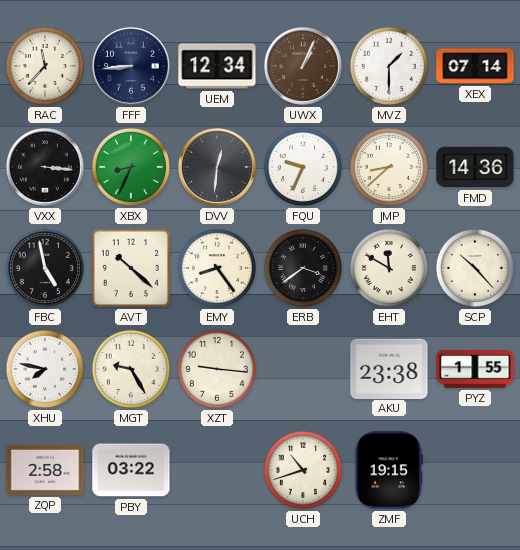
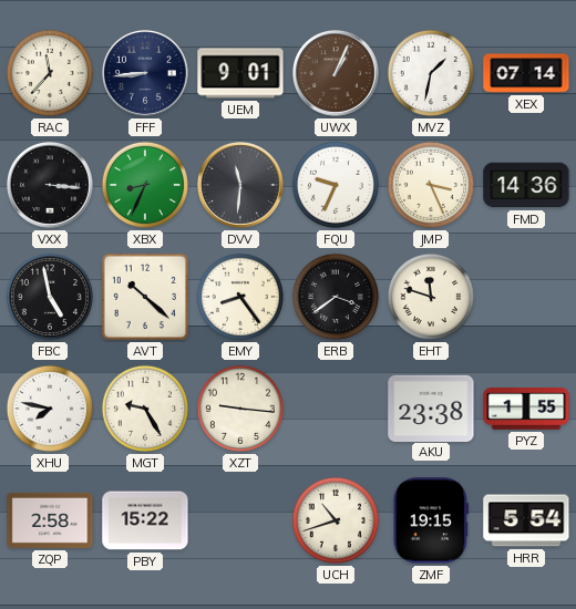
UEM: 12:34 -> 9:01 (240, 73)
MVZ: 1:30 -> 1:32 (431, 73)
DVV: 12:31 -> 11:31 (241, 186)
JMP: 8:38 -> 3:26 (431, 185)
EHT: 11:50 -> 11:48 (431, 297)
SCP: 10:23 -> none (475, 268)
PBY: 03:22 -> 15:22 (145, 520)
HRR: none -> 5:54 (526, 520)
